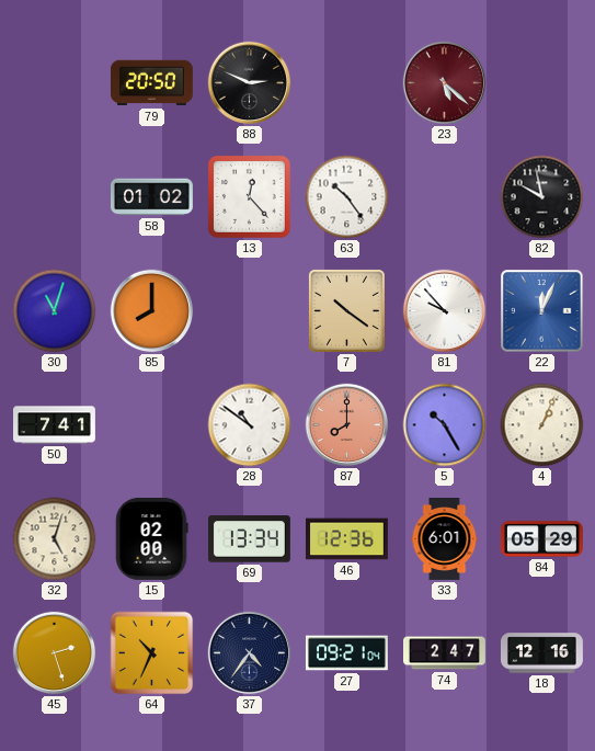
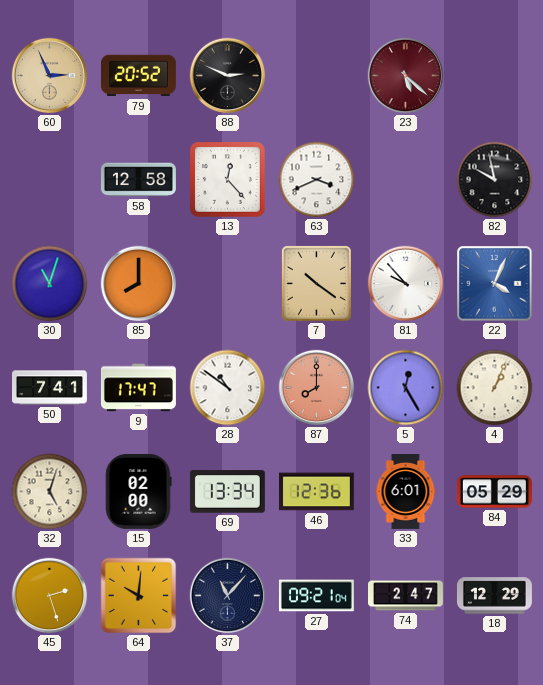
60: none -> 2:56 (50, 76)
79: 20:50 -> 20:52 (138, 76)
58: 01:02 -> 12:58 (138, 180)
63: 10:24 -> 3:41 (317, 180)
22: 12:04 -> 4:04 (495, 284)
9: none -> 17:47 (138, 388)
5: 10:25 -> 12:25 (406, 388)
64: 10:34 -> 10:01 (139, 596)
37: 4:36 -> 11:07 (228, 596)
18: 12:16 -> 12:29 (494, 596)
